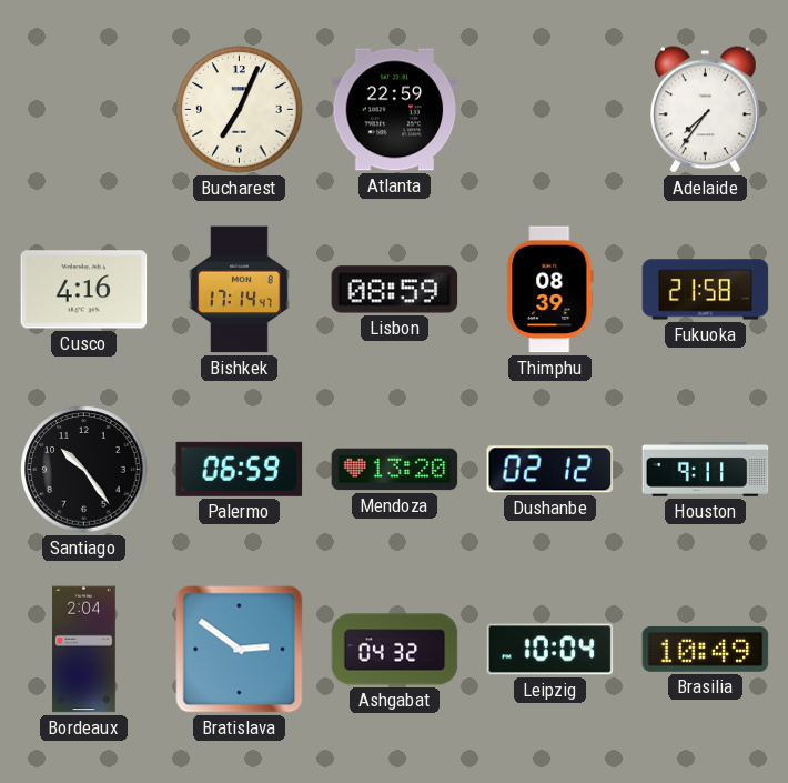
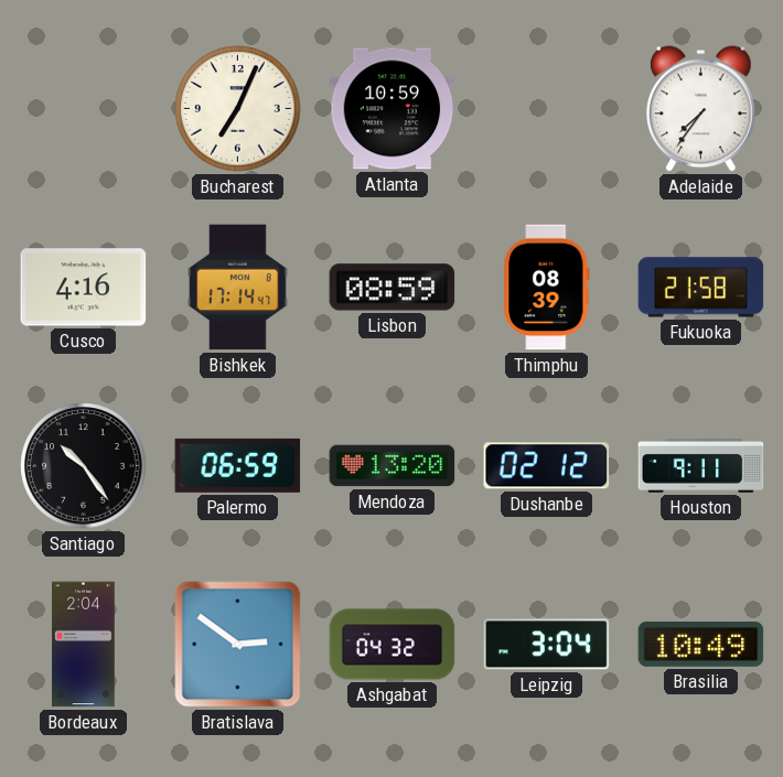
Atlanta: 22:59 -> 10:59 (393, 109)
Leipzig: 10:04 -> 3:04 (547, 645)
